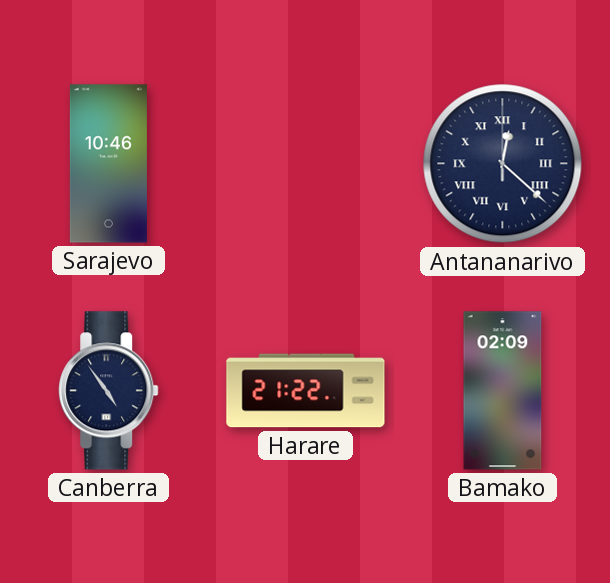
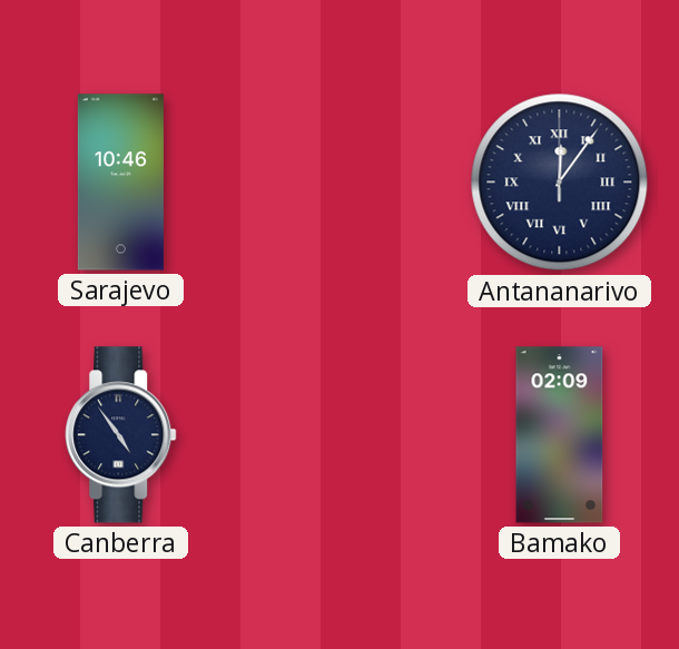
Antananarivo: 12:22 -> 12:06 (560, 183)
Harare: 21:22 -> none (306, 391)
